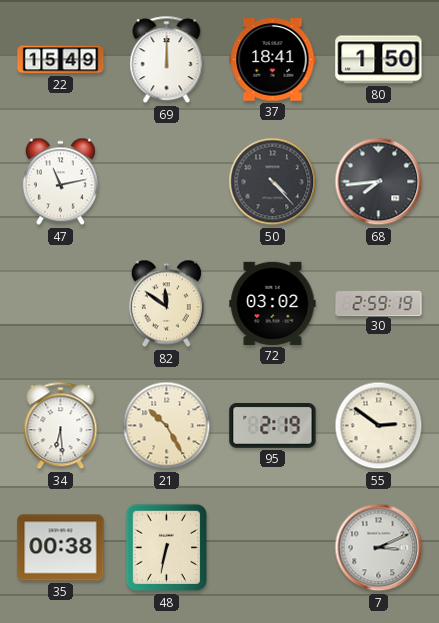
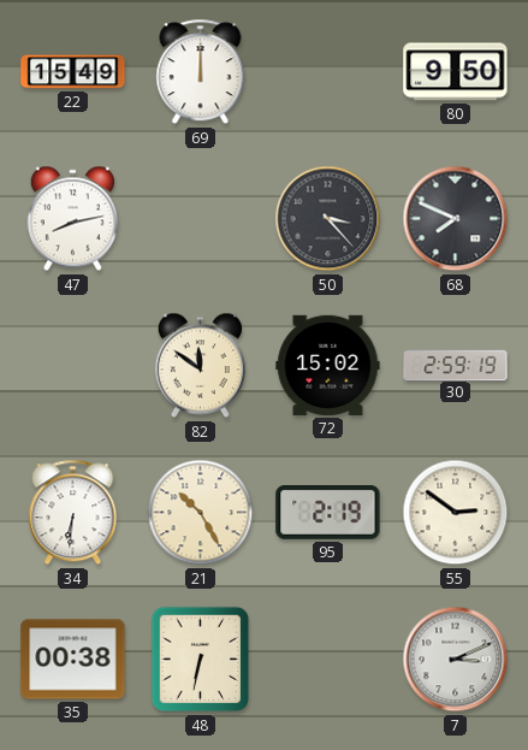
37: 18:41 -> none (273, 60)
80: 1:50 -> 9:50 (456, 72)
47: 11:13 -> 8:13 (72, 219)
50: 4:23 -> 3:23 (328, 219)
68: 7:44 -> 7:49 (456, 219)
72: 03:02 -> 15:02 (328, 365)
34: 6:29 -> 6:31 (73, 513)
